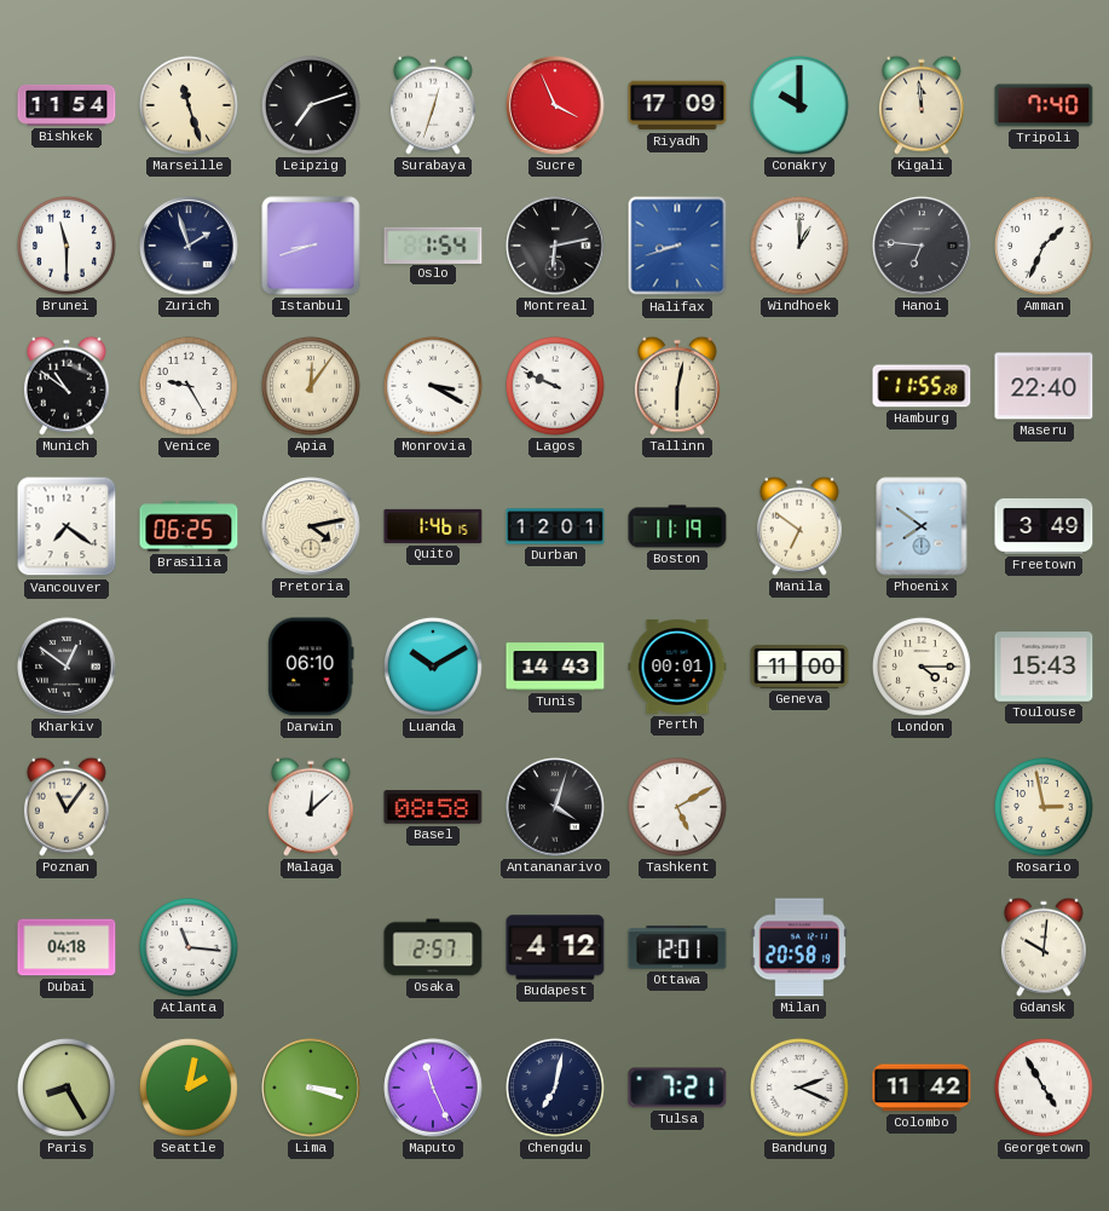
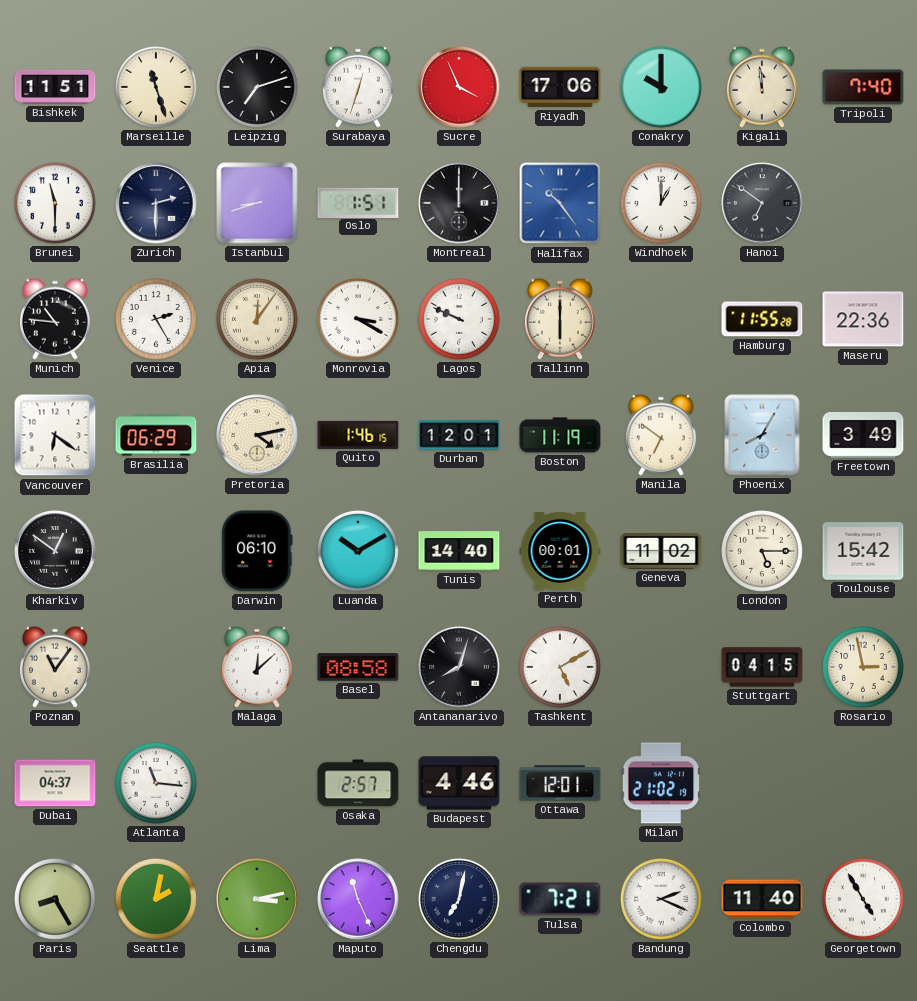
Bishkek: 11:54 -> 11:51 (55, 87)
Riyadh: 17:09 -> 17:06 (560, 87)
Zurich: 1:57 -> 2:30 (156, 203)
Oslo: 1:54 -> 1:51 (358, 202)
Montreal: 6:13 -> 12:00 (459, 203)
Halifax: 8:42 -> 10:24 (560, 203)
Hanoi: 6:46 -> 6:51 (762, 203)
Amman: 1:34 -> none (1045, 246)
Munich: 10:51 -> 10:46 (55, 319)
Venice: 9:25 -> 2:25 (157, 319)
Tallinn: 6:02 -> 6:00 (560, 319)
Maseru: 22:40 -> 22:36 (863, 319)
Vancouver: 7:21 -> 6:21 (55, 435)
Brasilia: 06:25 -> 06:29 (156, 435)
Phoenix: 7:51 -> 8:05 (762, 435)
Tunis: 14:43 -> 14:40 (459, 551)
Geneva: 11:00 -> 11:02 (661, 551)
London: 4:15 -> 5:15 (763, 551)
Toulouse: 15:43 -> 15:42 (863, 551)
Antananarivo: 4:03 -> 8:03 (459, 667)
Stuttgart: none -> 04:15 (762, 667)
Dubai: 04:18 -> 04:37 (55, 783)
Budapest: 4:12 -> 4:46 (459, 783)
Milan: 20:58 -> 21:02 (661, 783)
Gdansk: 10:01 -> none (1044, 947)
Lima: 3:18 -> 3:13 (257, 899)
Colombo: 11:42 -> 11:40 (762, 899)
